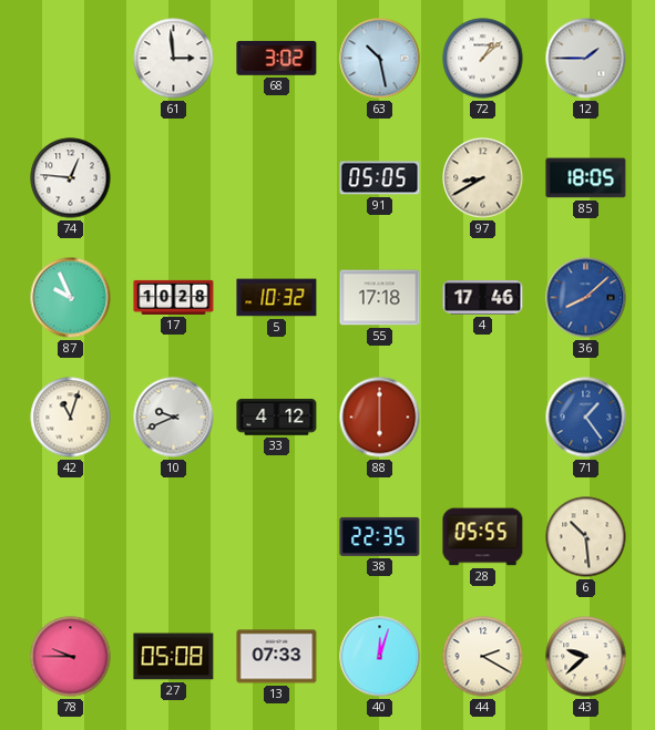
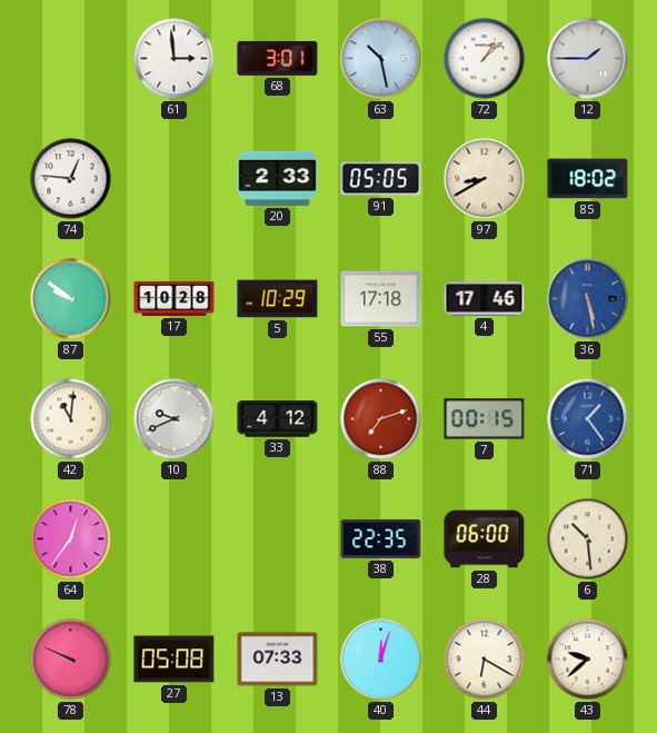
68: 3:02 -> 3:01 (278, 58)
20: none -> 2:33 (278, 178)
85: 18:05 -> 18:02 (588, 179)
87: 9:56 -> 9:51 (71, 299)
5: 10:32 -> 10:29 (278, 299)
36: 8:08 -> 5:28 (588, 299)
42: 11:03 -> 11:01 (71, 419)
88: 6:00 -> 7:12 (381, 419)
7: none -> 00:15 (485, 419)
64: none -> 12:36 (71, 539)
28: 05:55 -> 06:00 (485, 539)
78: 9:45 -> 9:49 (71, 660)
44: 2:20 -> 6:20 (485, 660)
